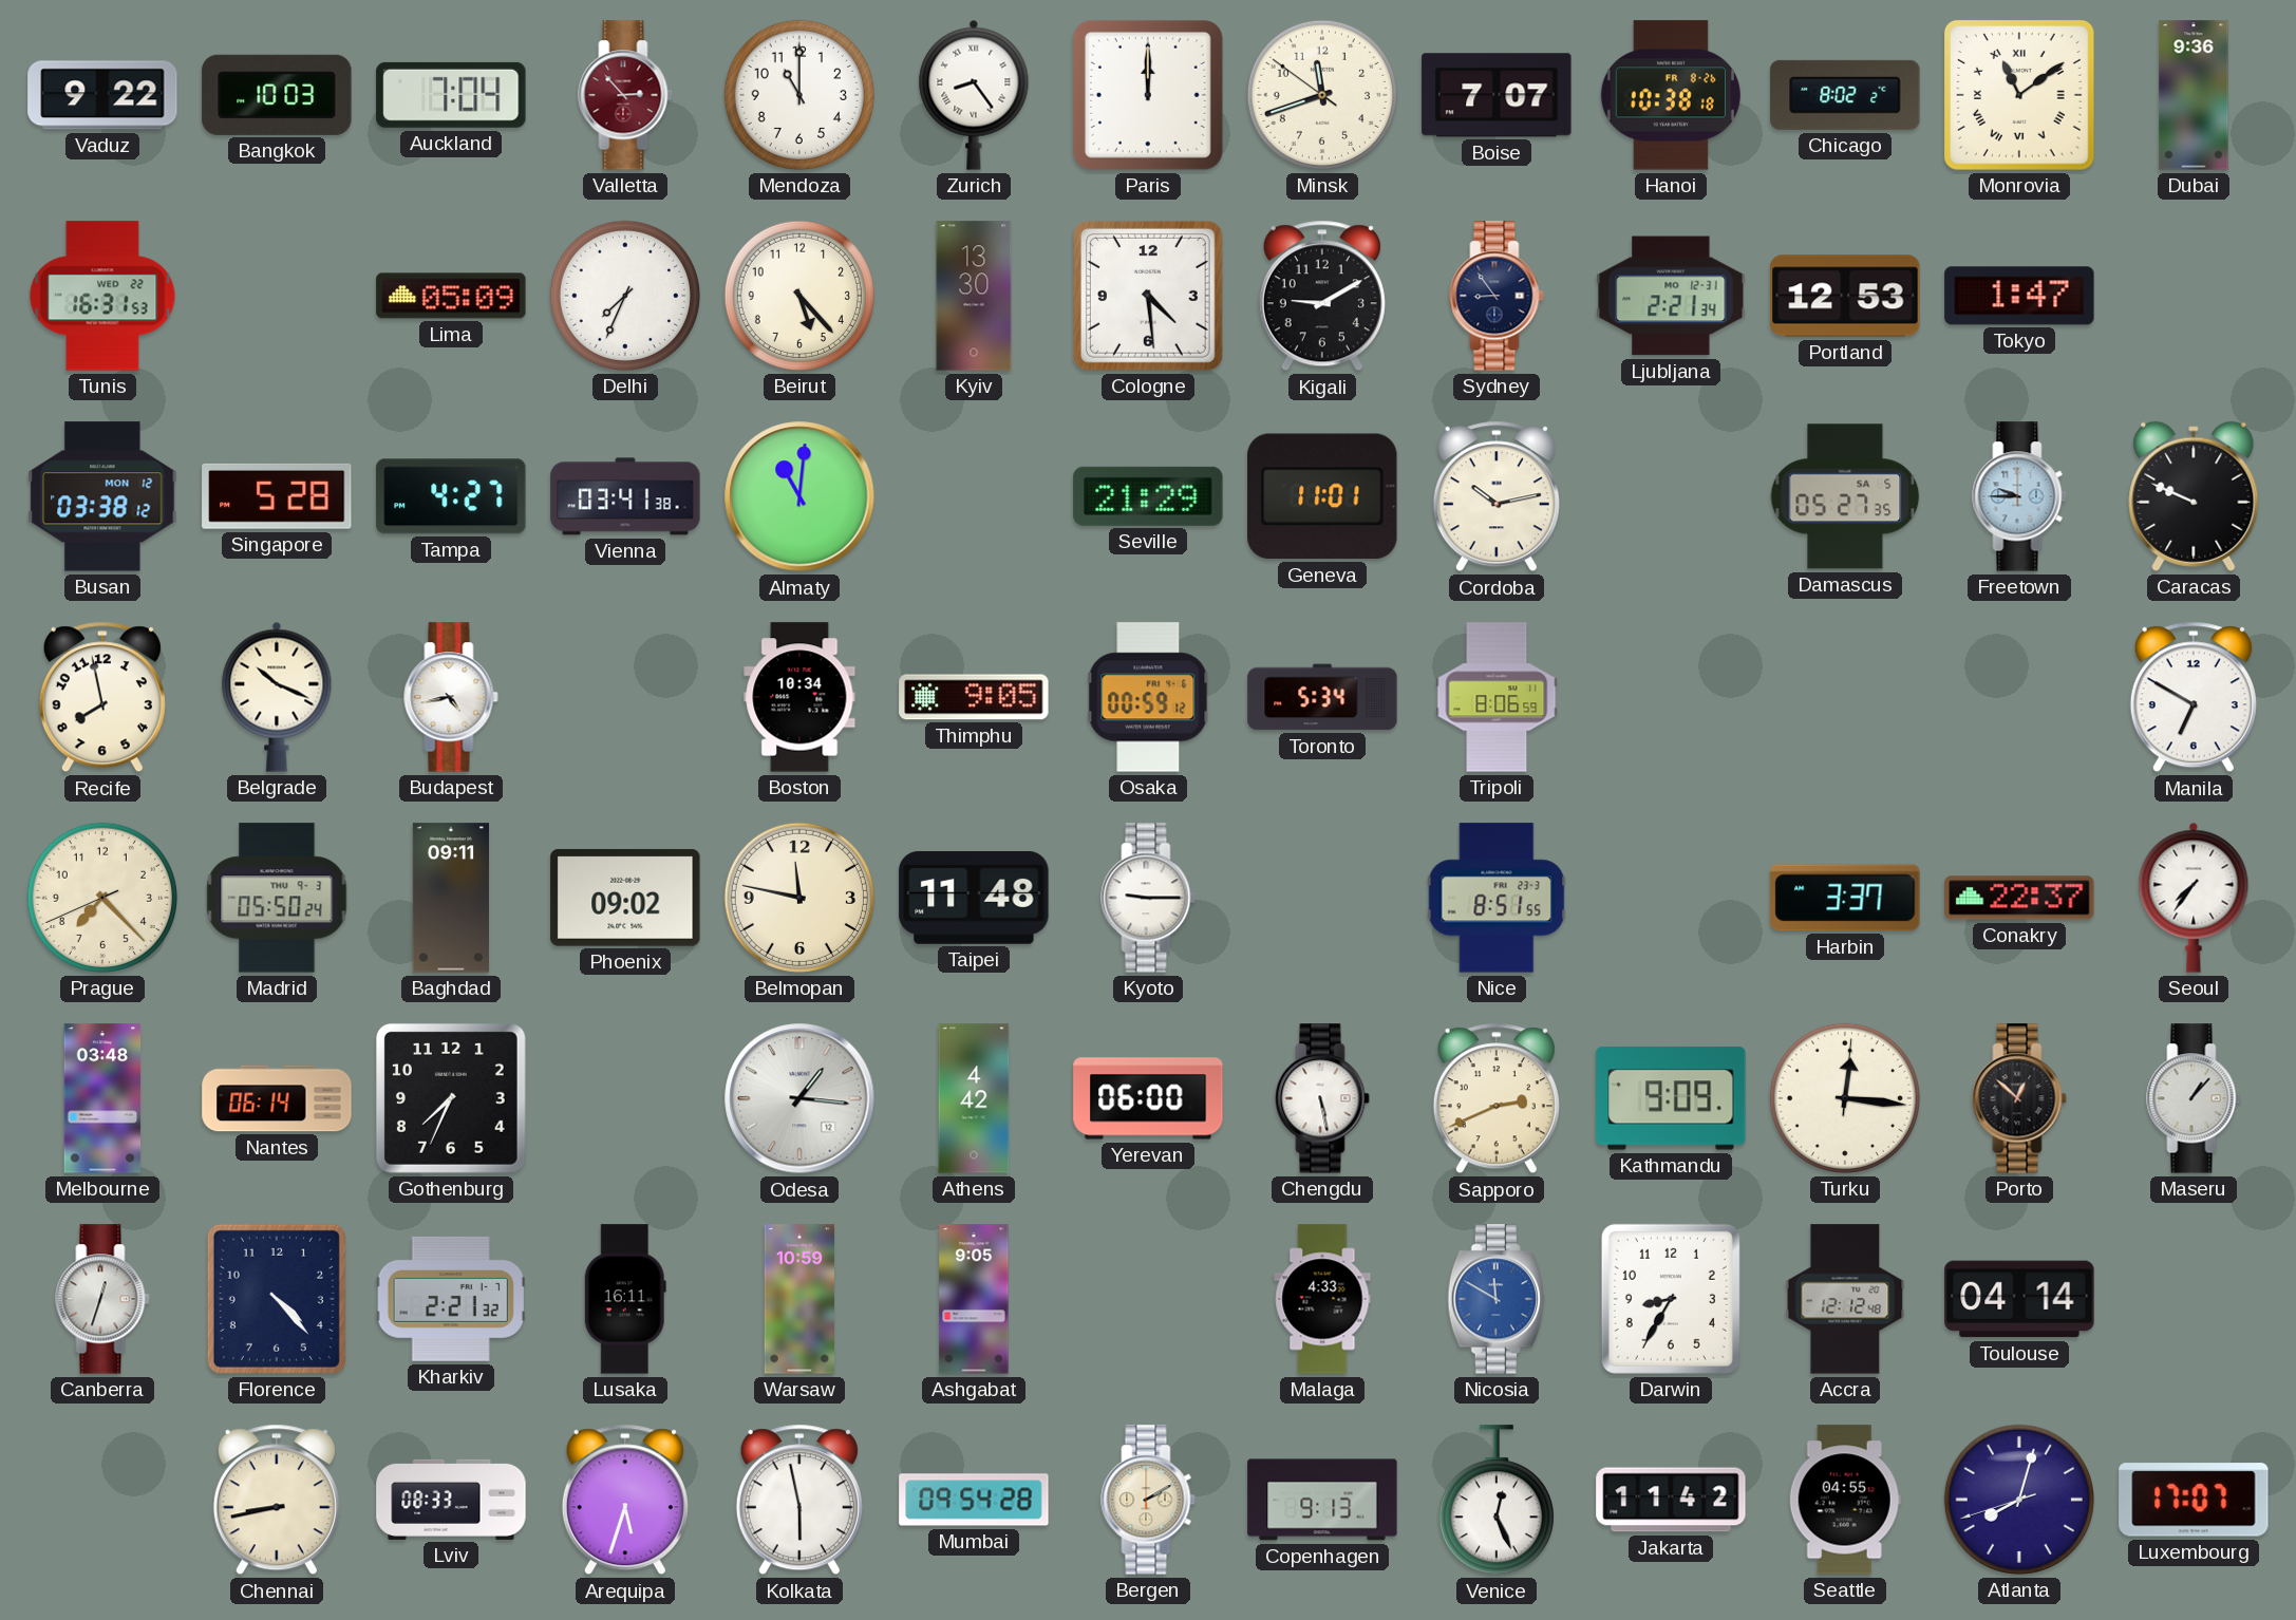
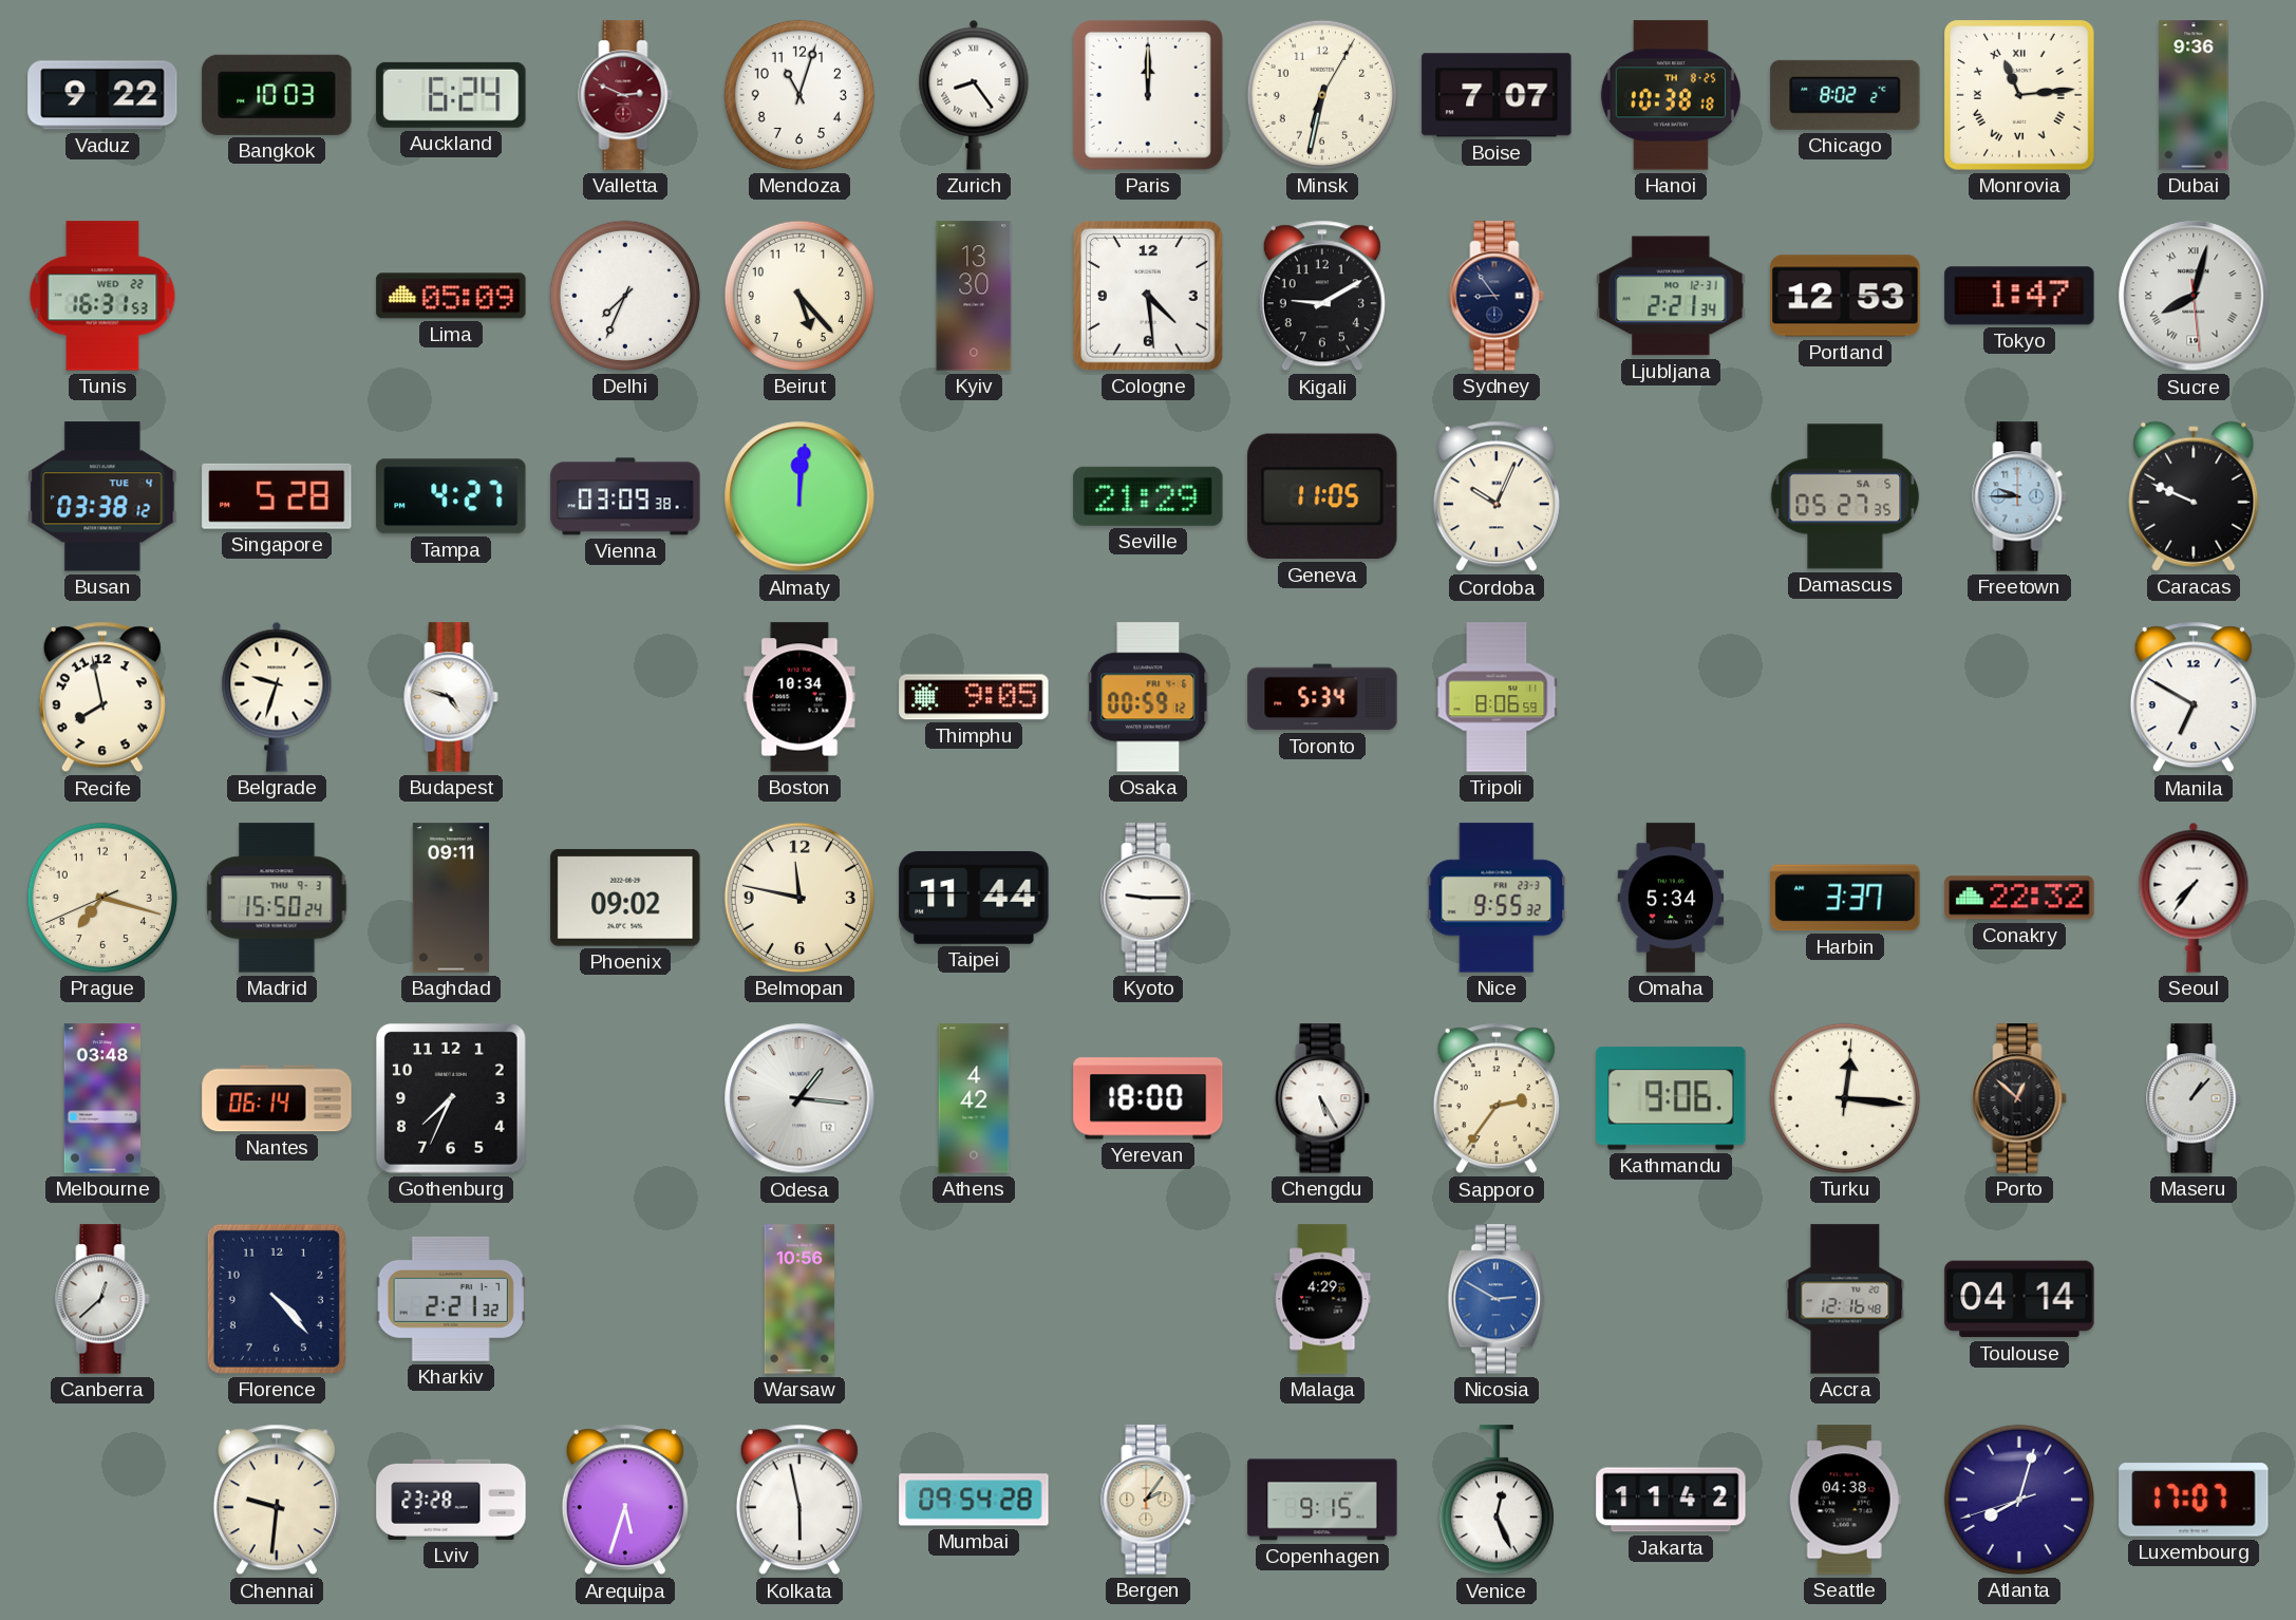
Auckland: 7:04 -> 6:24 (451, 95)
Valletta: 2:53 -> 2:49 (625, 95)
Mendoza: 11:00 -> 11:03 (799, 95)
Minsk: 11:41 -> 6:32 (1322, 95)
Hanoi date: FR 8-26 -> TH 8-25 (1671, 95)
Monrovia: 11:09 -> 11:14 (2019, 95)
Sucre: none -> 8:02 (2194, 296)
Busan date: MON 12 -> TUE 4 (102, 496)
Vienna: 03:41 -> 03:09 (625, 496)
Almaty: 11:01 -> 12:01 (799, 496)
Geneva: 11:01 -> 11:05 (1322, 496)
Cordoba: 10:13 -> 10:04 (1497, 496)
Belgrade: 10:19 -> 9:33 (277, 697)
Budapest: 4:43 -> 4:48 (451, 697)
Prague: 7:22 -> 7:17 (102, 898)
Madrid: 05:50 -> 15:50 (277, 898)
Taipei: 11:48 -> 11:44 (974, 898)
Nice: 8:51 -> 9:55 (1497, 898)
Omaha: none -> 5:34 (1671, 898)
Conakry: 22:37 -> 22:32 (2019, 898)
Yerevan: 06:00 -> 18:00 (1148, 1098)
Chengdu: 5:28 -> 5:25 (1322, 1098)
Sapporo: 2:41 -> 2:36 (1497, 1098)
Kathmandu: 9:09 -> 9:06 (1671, 1098)
Canberra: 12:33 -> 12:38 (102, 1299)
Lusaka: 16:11 -> none (625, 1299)
Warsaw: 10:59 -> 10:56 (798, 1299)
Ashgabat: 9:05 -> none (974, 1299)
Malaga: 4:33 -> 4:29 (1322, 1299)
Nicosia: 11:50 -> 2:50 (1497, 1299)
Darwin: 8:35 -> none (1671, 1299)
Accra: 12:12 -> 12:16 (1845, 1299)
Chennai: 8:43 -> 9:31 (277, 1500)
Lviv: 08:33 -> 23:28 (451, 1500)
Bergen: 2:10 -> 2:06 (1148, 1500)
Copenhagen: 9:13 -> 9:15 (1322, 1500)
Seattle: 04:55 -> 04:38 (1845, 1500)
